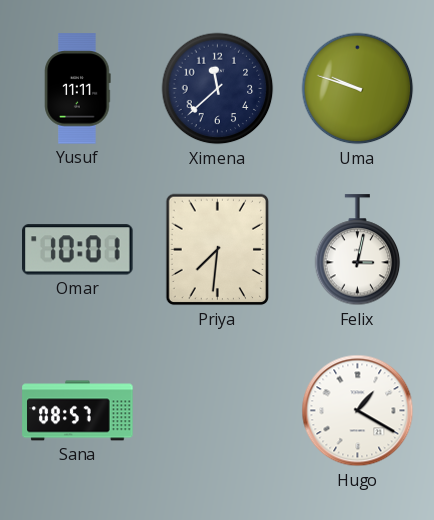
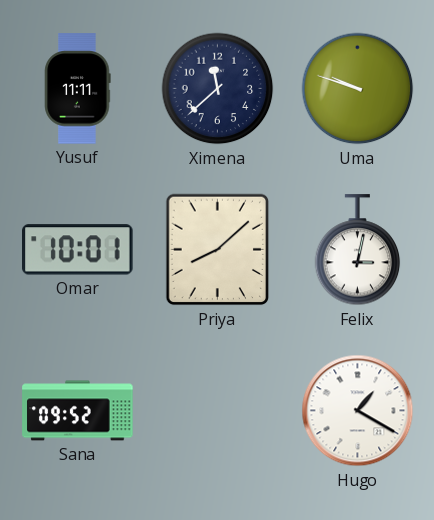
Priya: 7:31 -> 8:08 (218, 250)
Sana: 08:57 -> 09:52 (78, 411)
